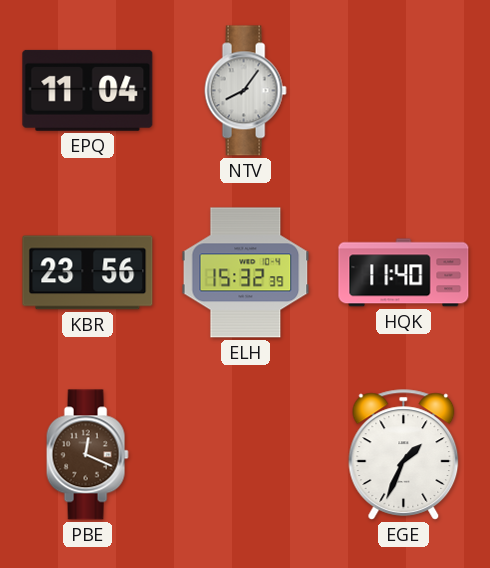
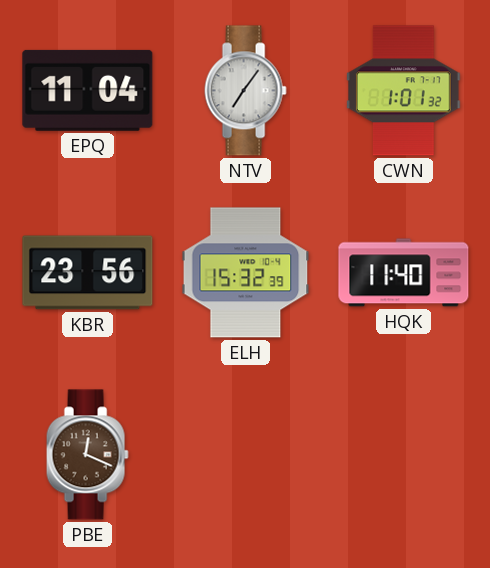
NTV: 8:06 -> 7:06 (245, 91)
CWN: none -> 1:01 (403, 91)
EGE: 1:34 -> none (404, 455)
